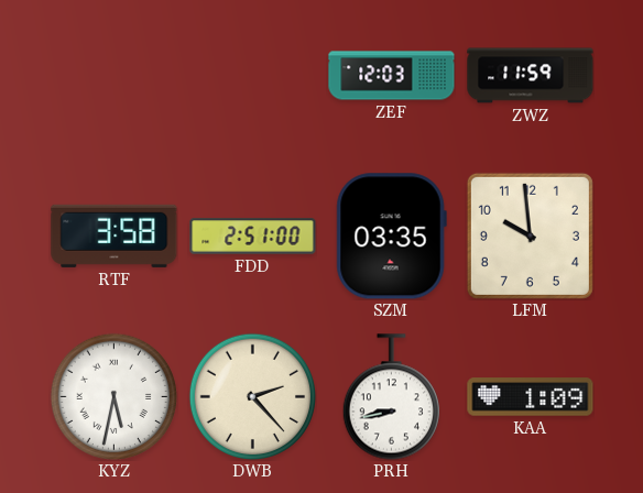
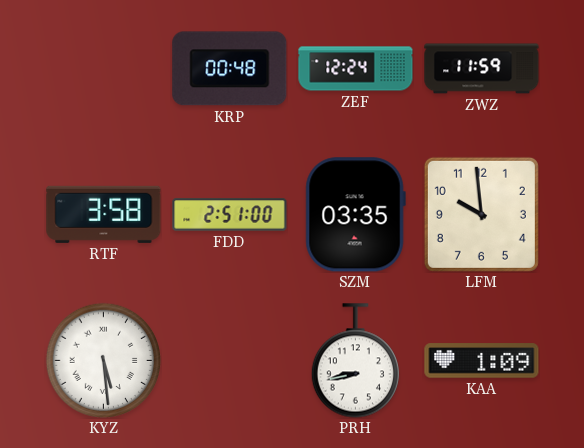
KRP: none -> 00:48 (230, 69)
ZEF: 12:03 -> 12:24 (356, 69)
KYZ: 5:32 -> 5:29 (103, 360)
DWB: 2:23 -> none (252, 396)
